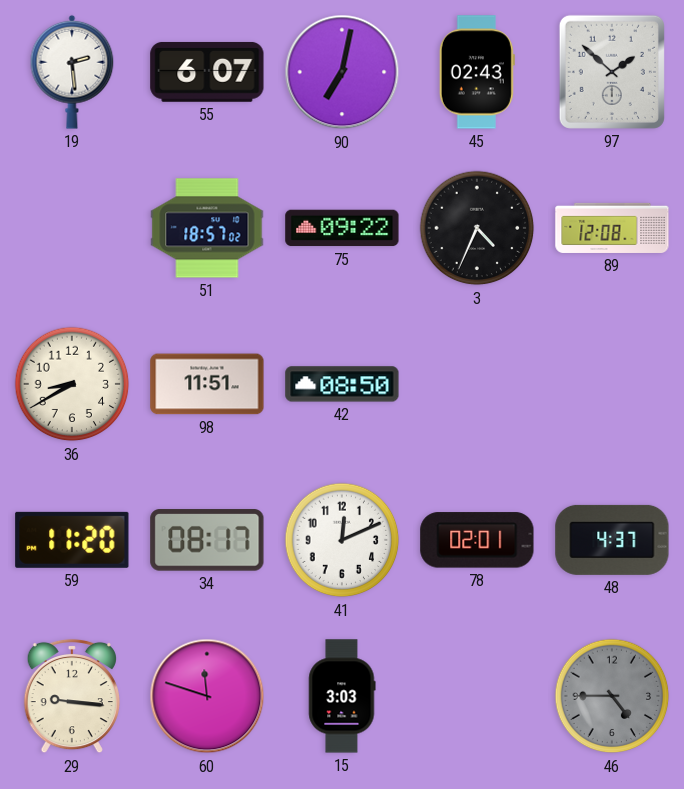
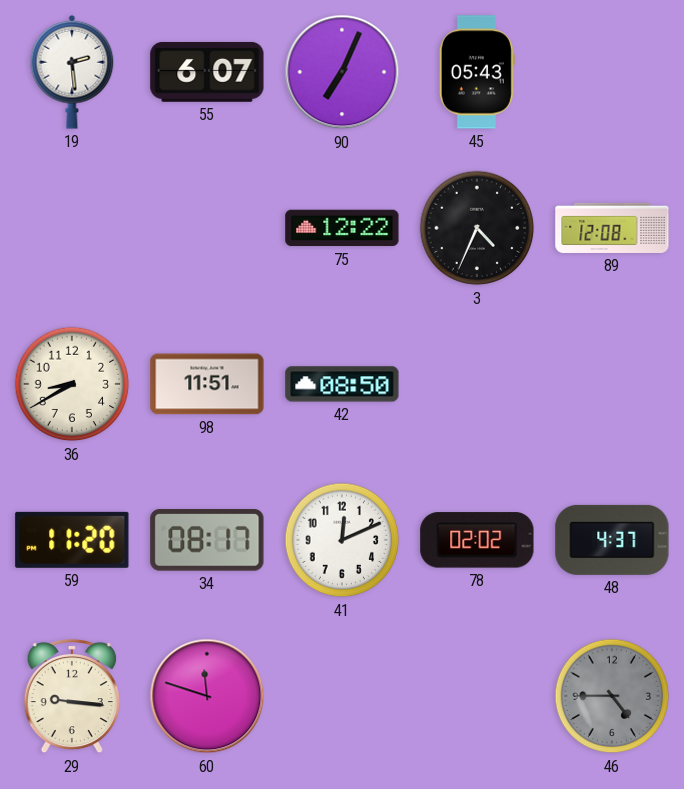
90: 7:02 -> 7:04 (342, 72)
45: 02:43 -> 05:43 (477, 72)
97: 1:52 -> none (612, 72)
51: 18:57 -> none (207, 228)
75: 09:22 -> 12:22 (342, 228)
78: 02:01 -> 02:02 (477, 540)
15: 3:03 -> none (342, 696)
